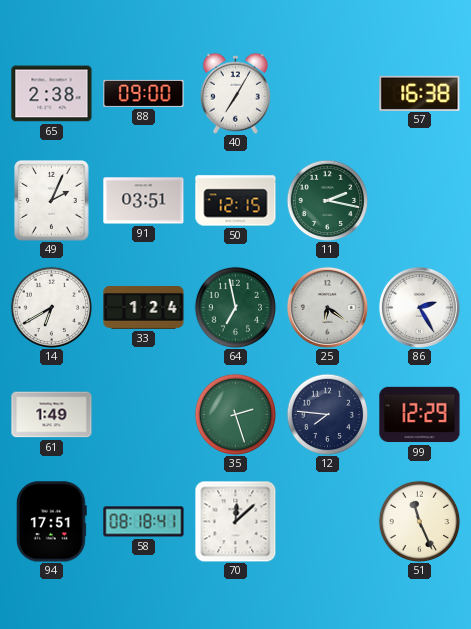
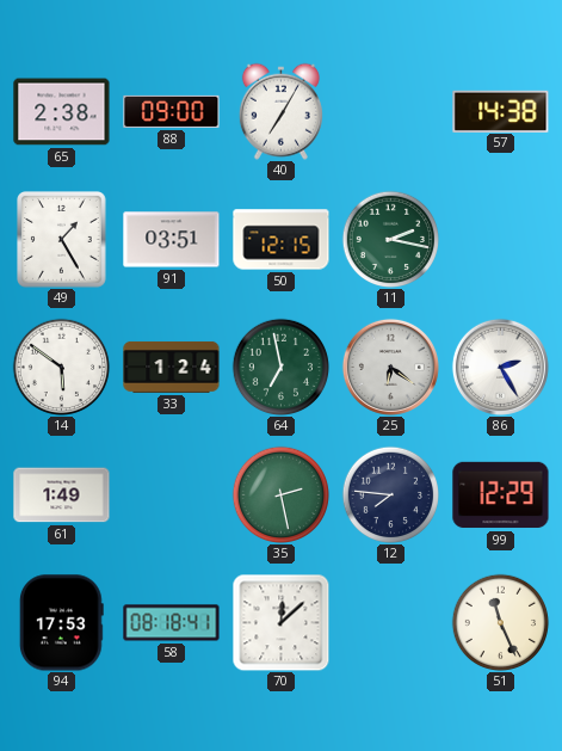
57: 16:38 -> 14:38 (501, 111)
49: 2:04 -> 1:25 (62, 240)
14: 6:40 -> 5:51 (61, 367)
35: 2:27 -> 2:28 (280, 494)
94: 17:51 -> 17:53 (61, 623)
